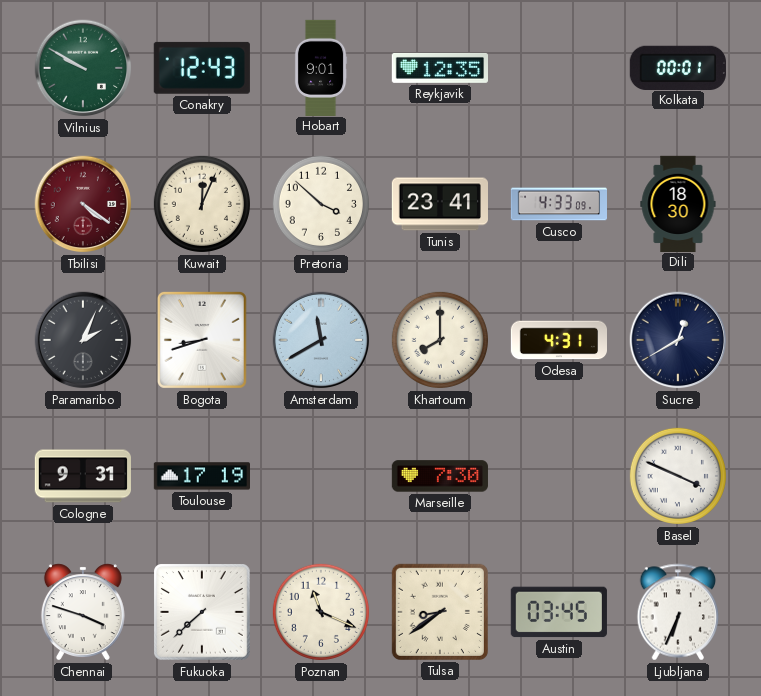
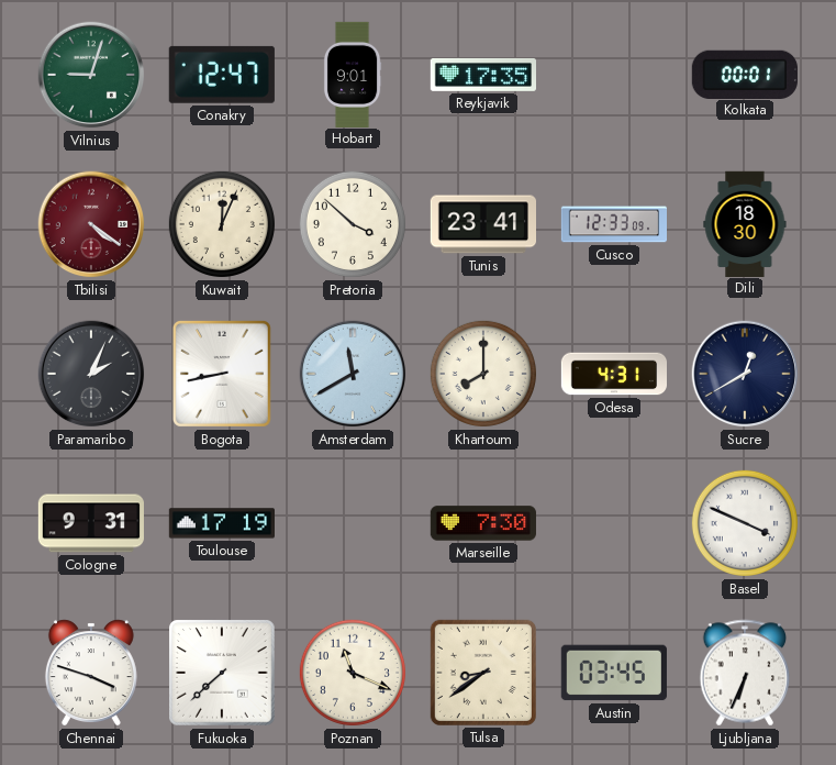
Vilnius: 9:50 -> 9:03 (91, 75)
Conakry: 12:43 -> 12:47 (222, 75)
Reykjavik: 12:35 -> 17:35 (482, 75)
Cusco: 4:33 -> 12:33 (613, 224)
Bogota: 8:42 -> 8:43 (222, 374)
